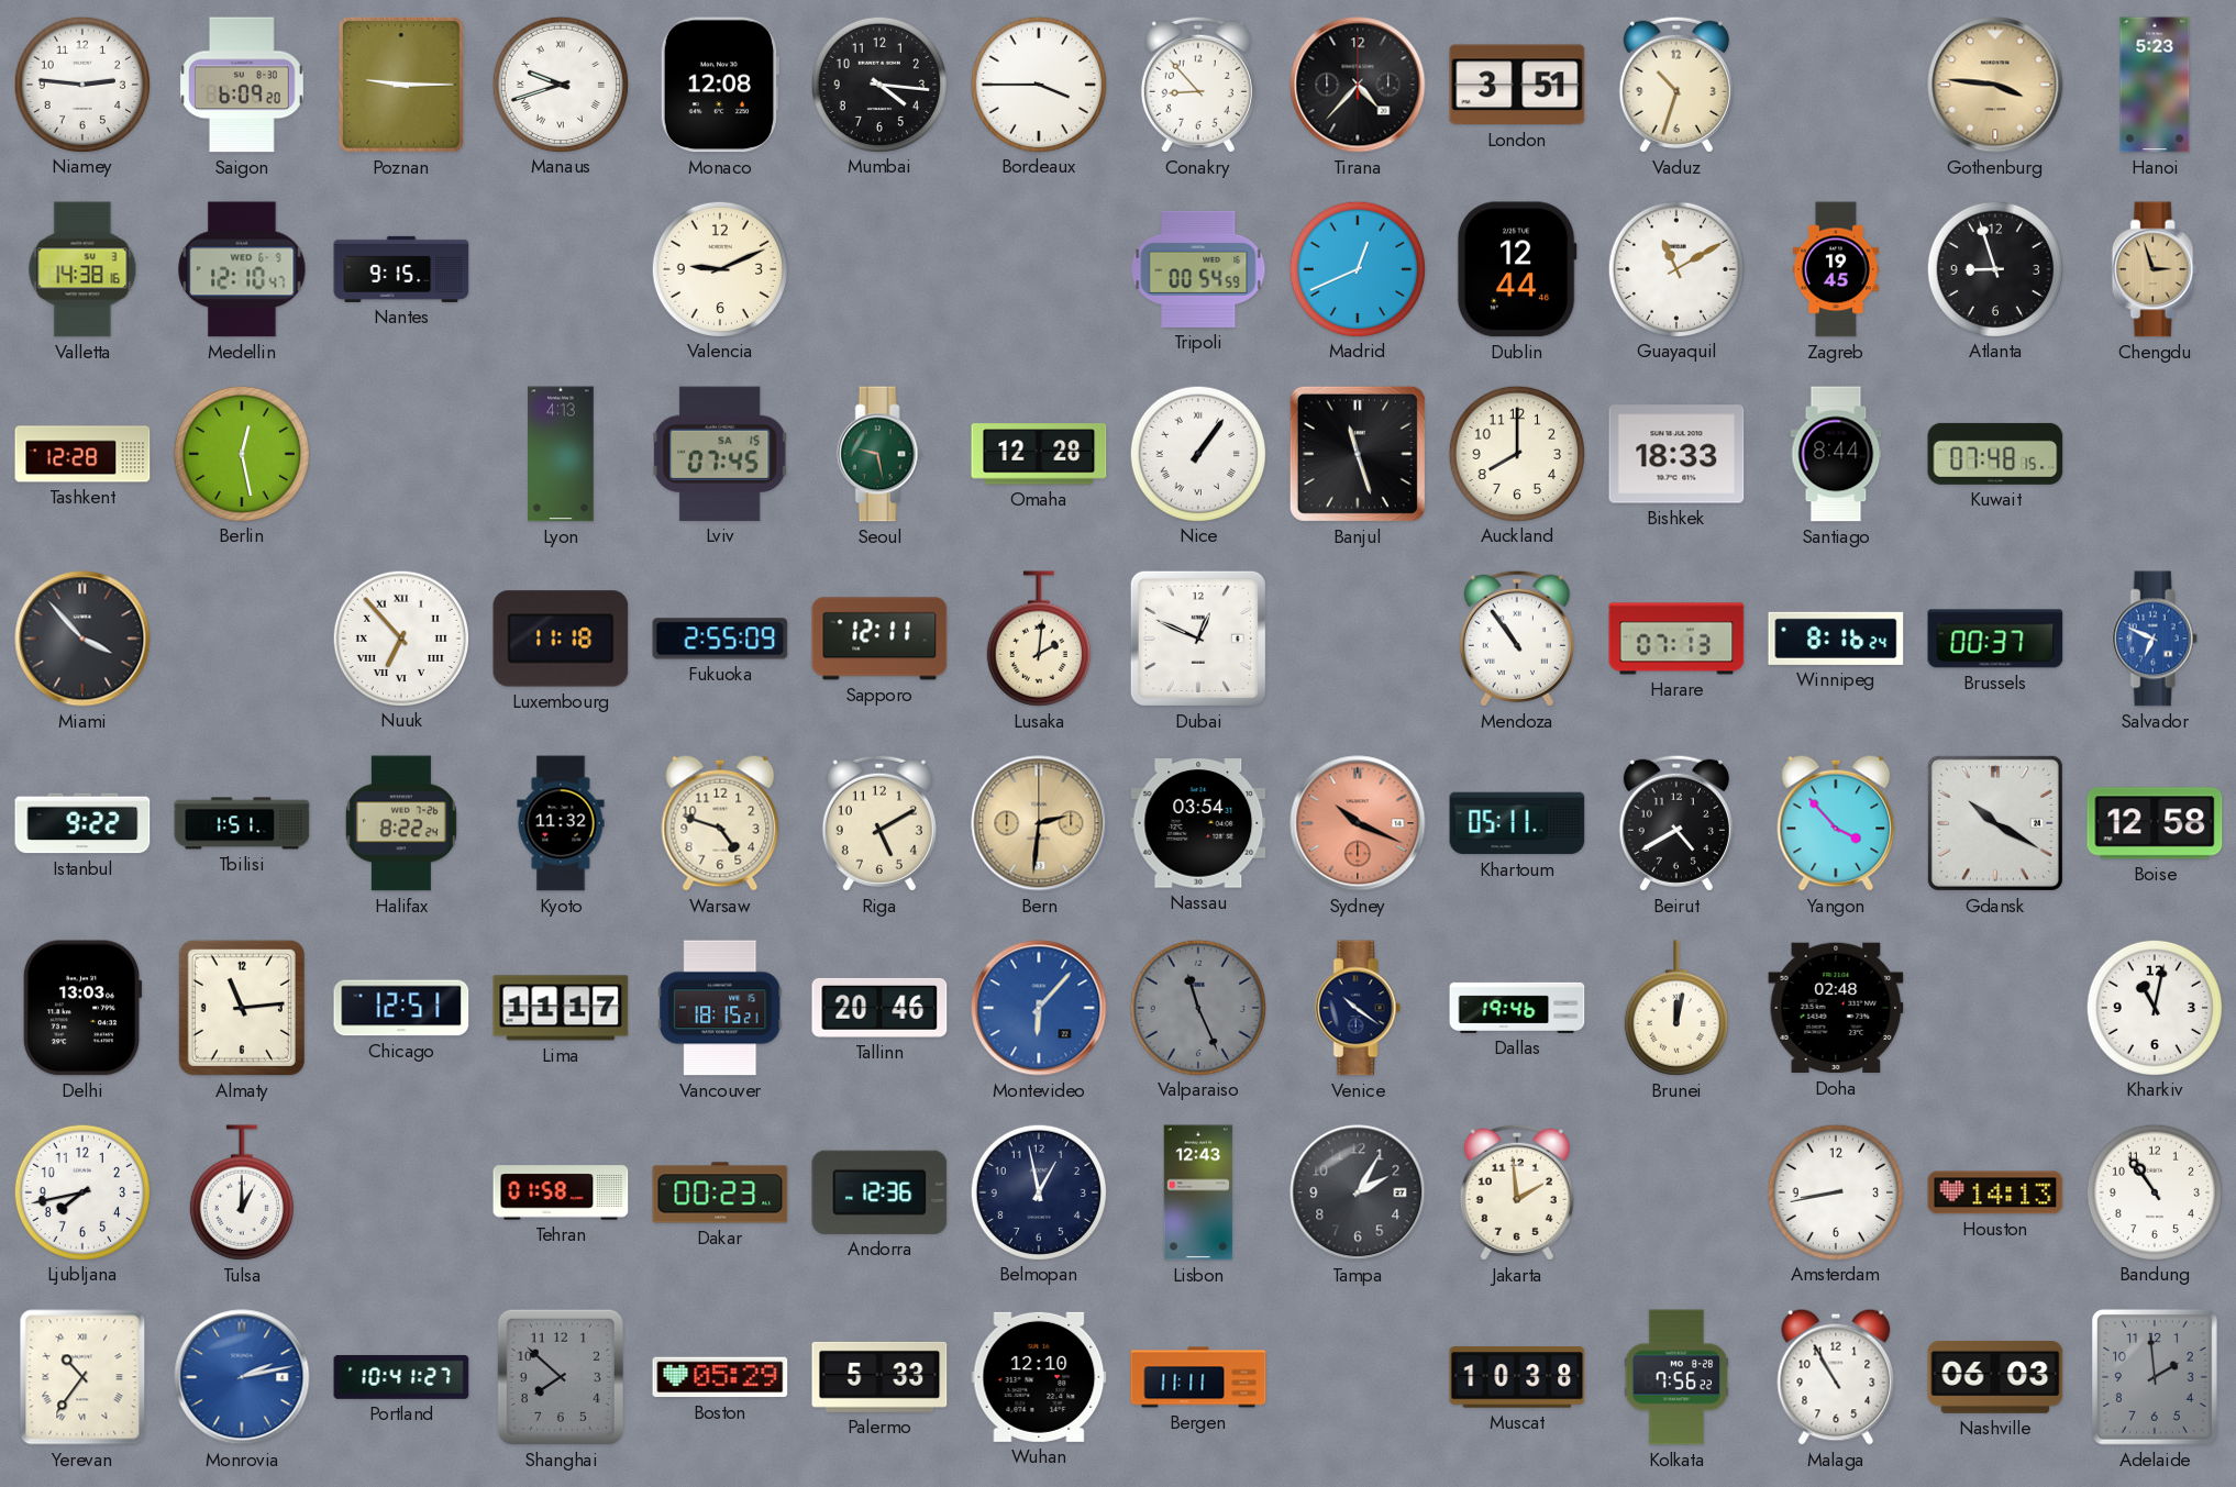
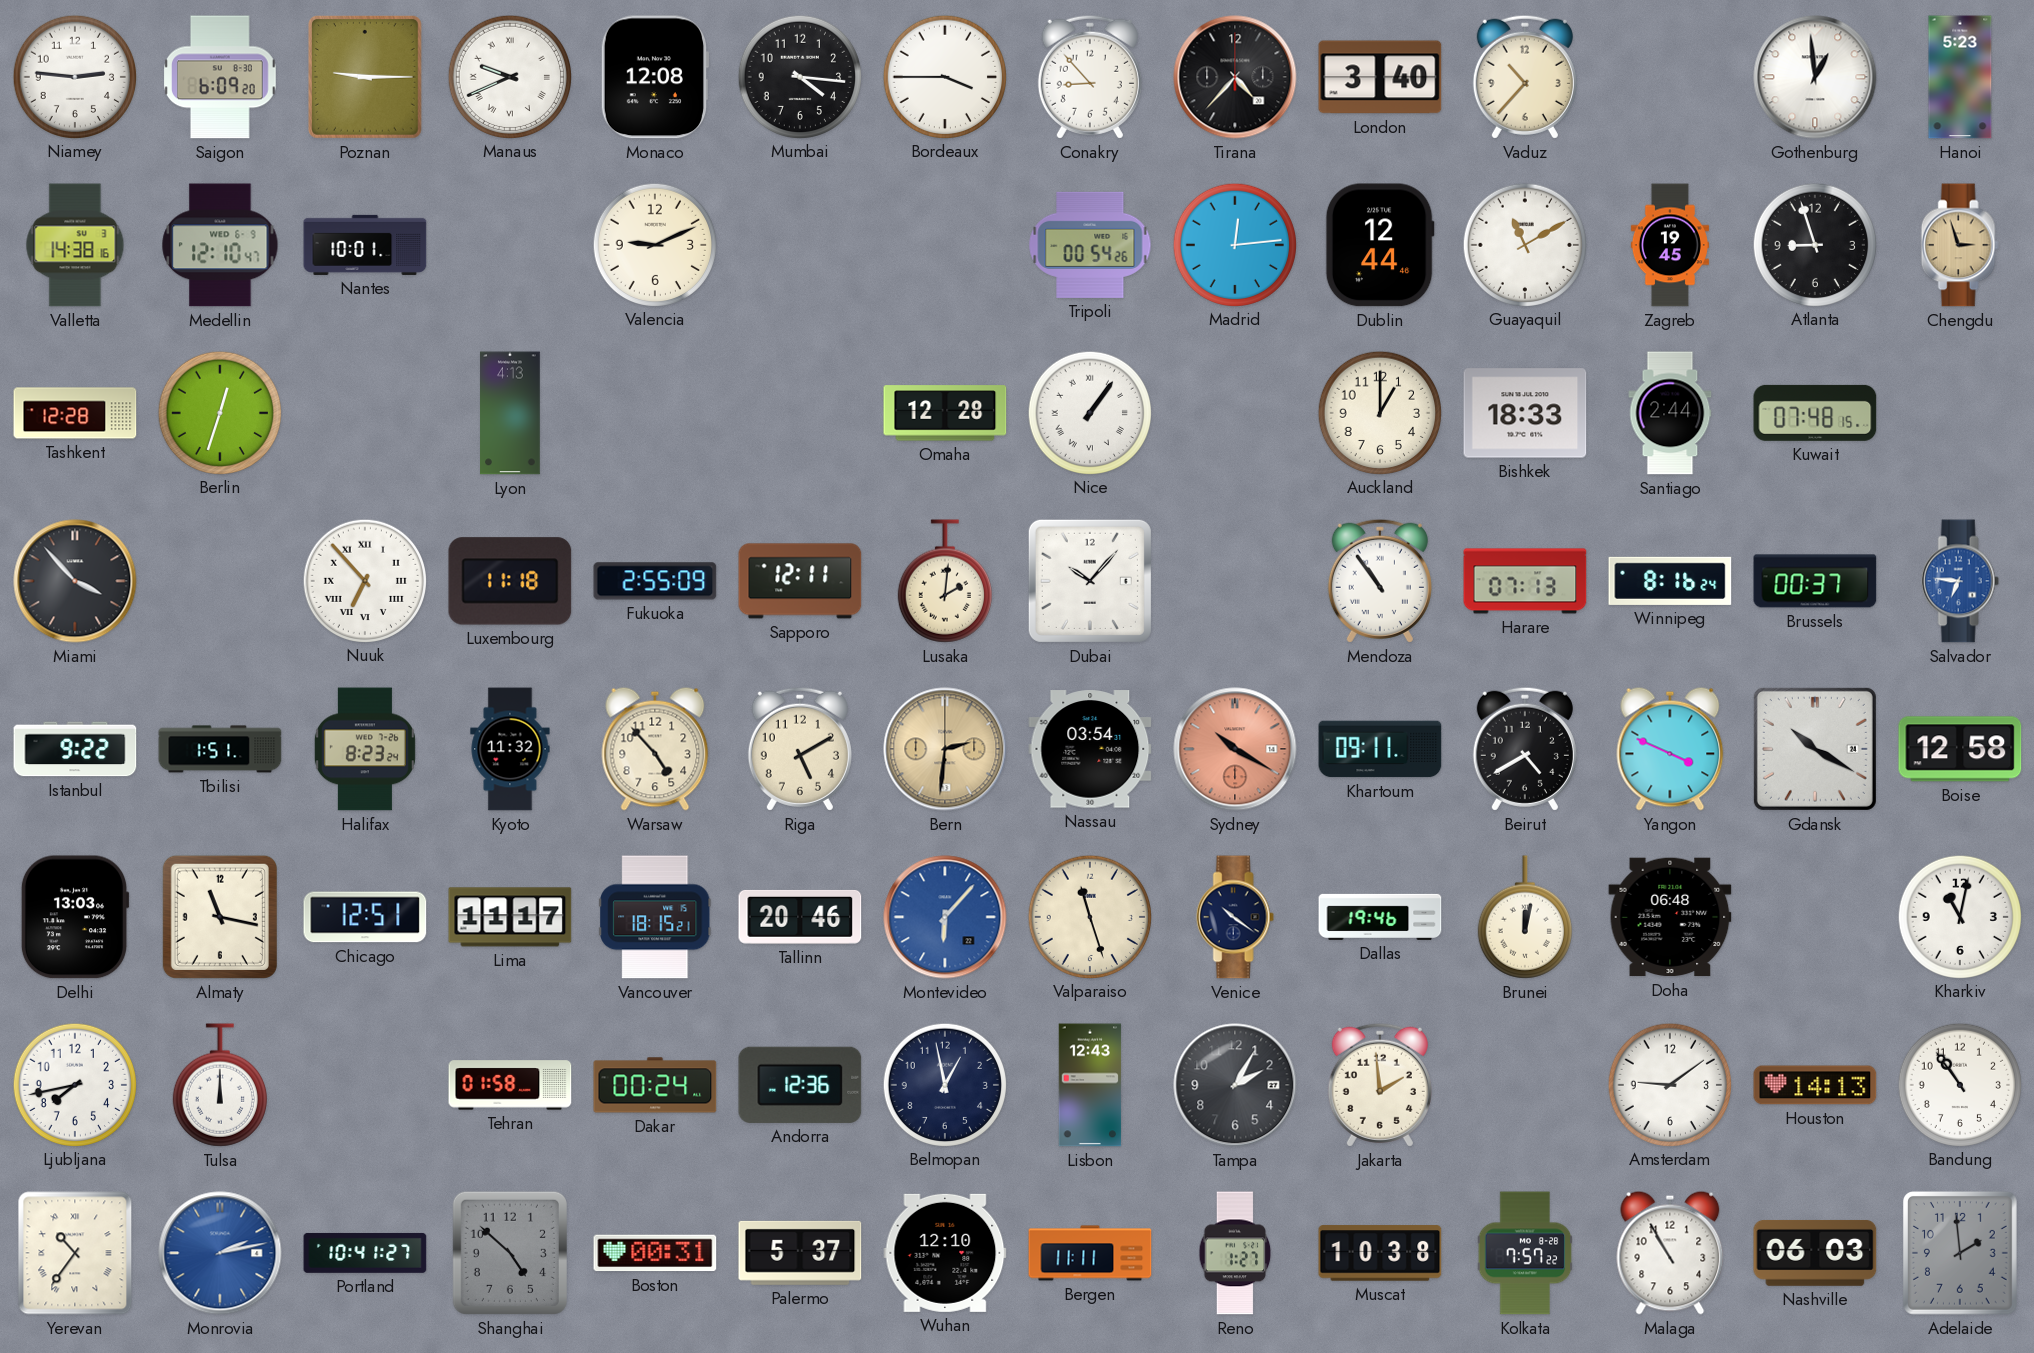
Manaus: 9:42 -> 9:41 (509, 76)
London: 3:51 -> 3:40 (1380, 77)
Vaduz: 10:33 -> 10:37 (1525, 77)
Gothenburg: 3:46 -> 12:59 (1815, 77)
Gothenburg dial: champagne -> white (1815, 77)
Nantes: 9:15 -> 10:01 (365, 245)
Tripoli: 00:54:59 -> 00:54:26 (1090, 245)
Madrid: 12:41 -> 12:14 (1234, 244)
Berlin: 12:28 -> 12:33 (219, 412)
Lviv: 07:45 -> none (720, 454)
Seoul: 9:28 -> none (879, 454)
Banjul: 11:27 -> none (1358, 454)
Auckland: 8:00 -> 1:00 (1379, 412)
Santiago: 8:44 -> 2:44 (1670, 413)
Dubai: 12:49 -> 10:07 (1090, 581)
Salvador: 6:49 -> 6:46 (1960, 581)
Halifax: 8:22 -> 8:23 (365, 749)
Warsaw: 4:48 -> 4:53 (655, 749)
Sydney: 10:19 -> 10:20 (1235, 749)
Khartoum: 05:11 -> 09:11 (1380, 749)
Yangon: 3:53 -> 3:49 (1670, 749)
Almaty: 11:14 -> 11:17 (220, 917)
Valparaiso: 11:26 -> 11:27 (1089, 916)
Valparaiso dial: grey -> cream (1089, 916)
Doha: 02:48 -> 06:48 (1670, 917)
Tulsa: 1:00 -> 12:00 (220, 1085)
Dakar: 00:23 -> 00:24 (655, 1085)
Amsterdam: 8:43 -> 9:09 (1669, 1084)
Shanghai: 7:52 -> 4:52 (510, 1253)
Boston: 05:29 -> 00:31 (655, 1253)
Palermo: 5:33 -> 5:37 (800, 1253)
Reno: none -> 1:27 (1235, 1253)
Kolkata: 7:56 -> 7:57 (1525, 1253)
